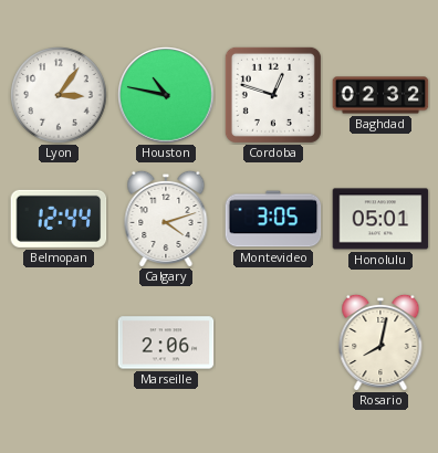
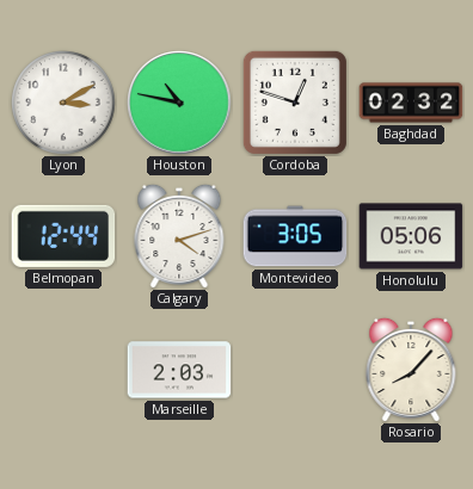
Lyon: 3:06 -> 3:10 (63, 103)
Honolulu: 05:01 -> 05:06 (411, 236)
Marseille: 2:06 -> 2:03 (179, 370)
Rosario: 8:02 -> 8:07 (411, 370)
